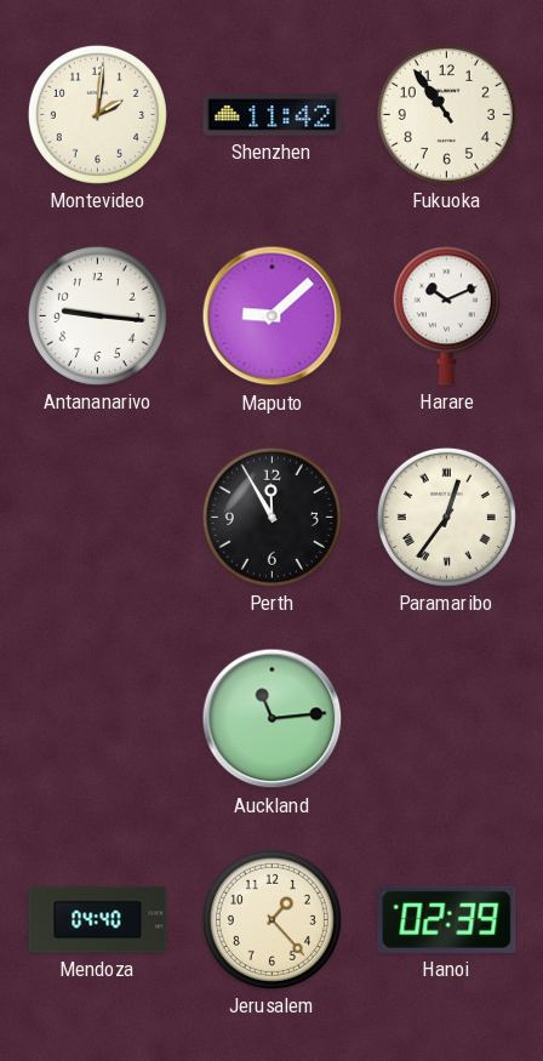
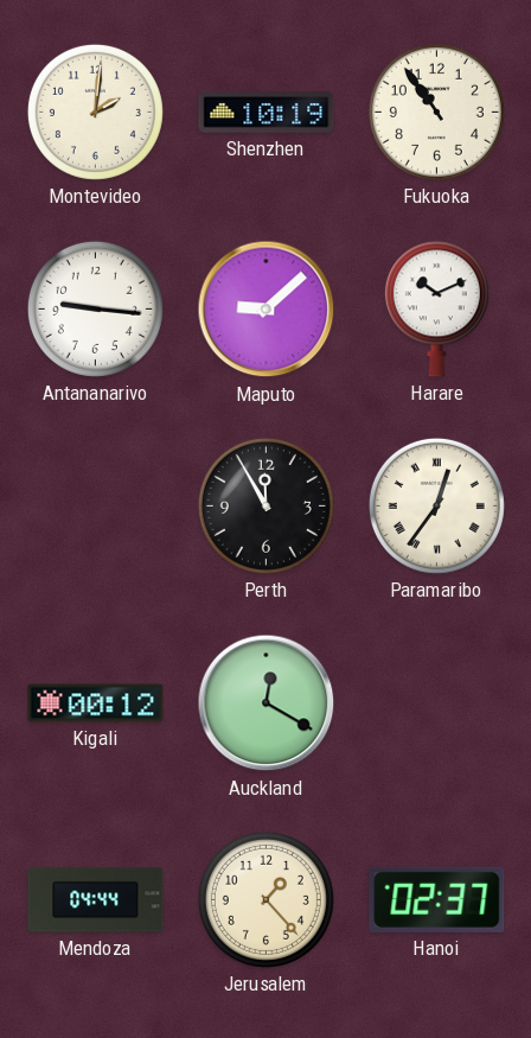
Shenzhen: 11:42 -> 10:19 (267, 113)
Kigali: none -> 00:12 (96, 703)
Auckland: 11:14 -> 12:20 (267, 703)
Mendoza: 04:40 -> 04:44 (96, 900)
Hanoi: 02:39 -> 02:37 (437, 899)
